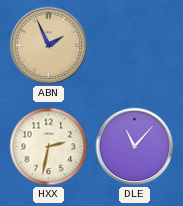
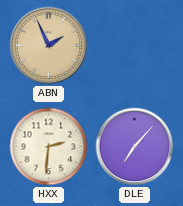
HXX: 2:32 -> 2:31 (49, 147)
DLE: 11:07 -> 7:07 (135, 147)
